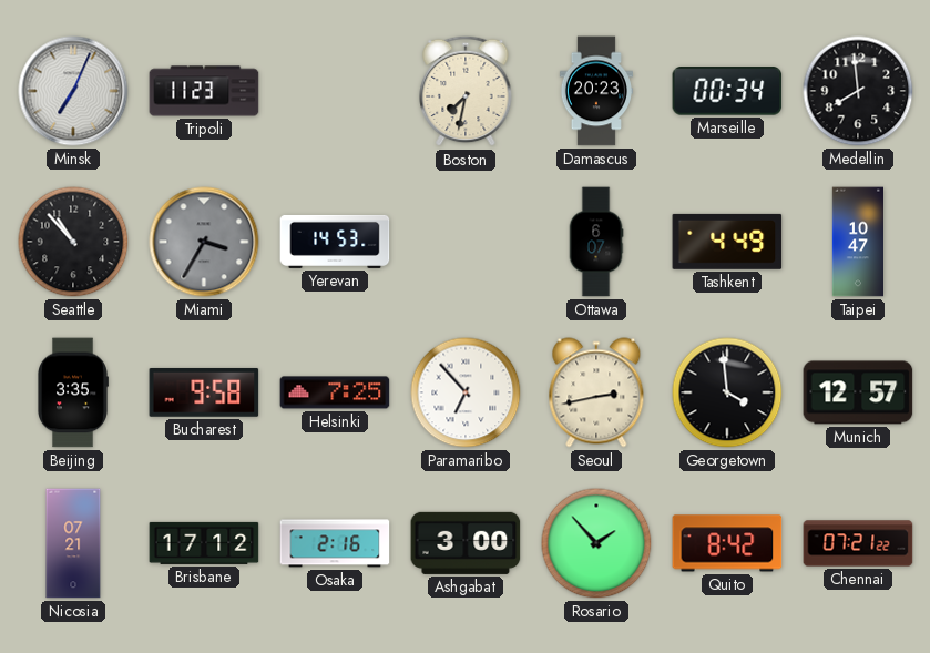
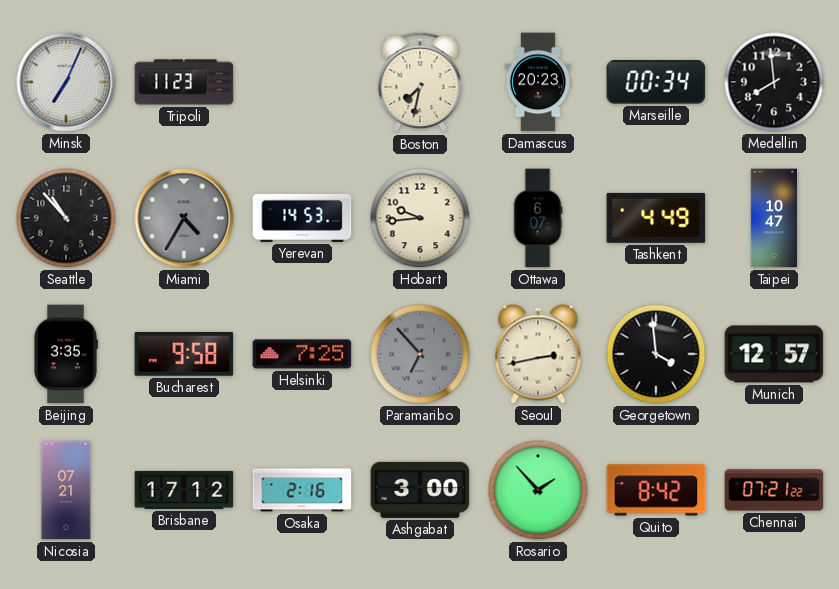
Miami: 3:35 -> 4:35 (184, 218)
Hobart: none -> 9:44 (420, 218)
Paramaribo dial: white -> grey (420, 354)
